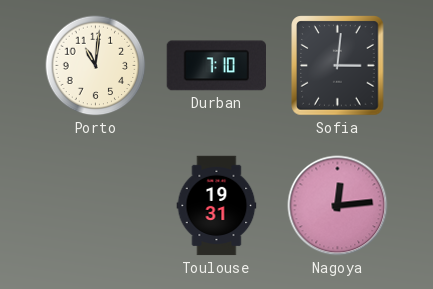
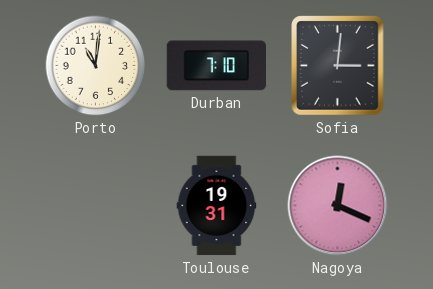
Nagoya: 12:14 -> 12:19 (338, 206)
